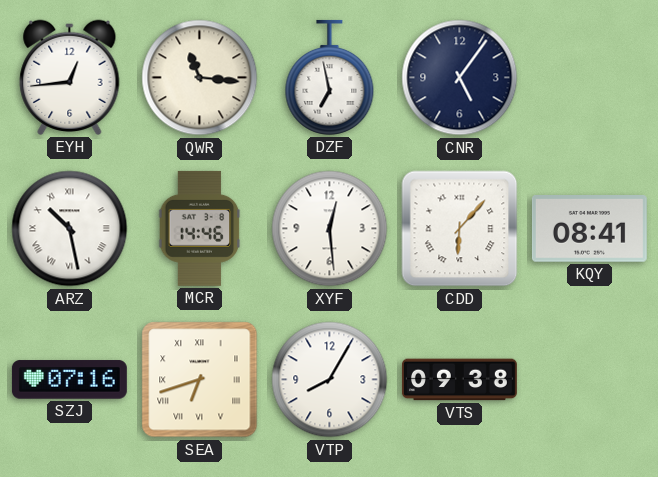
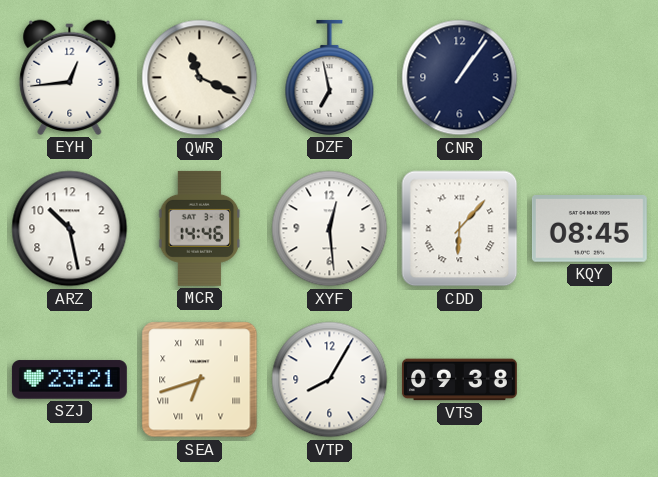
QWR: 11:16 -> 11:19 (200, 78)
CNR: 5:06 -> 1:06 (460, 78)
ARZ numerals: Roman -> Arabic (70, 229)
KQY: 08:41 -> 08:45 (589, 229)
SZJ: 07:16 -> 23:21 (69, 380)
